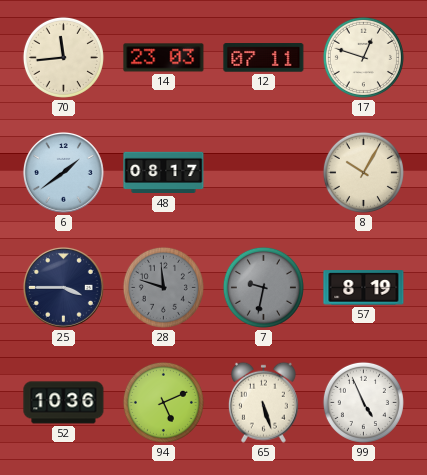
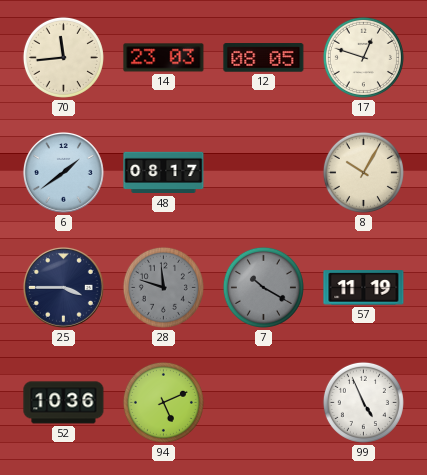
12: 07:11 -> 08:05 (264, 58)
7: 9:32 -> 10:20 (263, 287)
57: 8:19 -> 11:19 (364, 288)
65: 5:27 -> none (263, 402)
